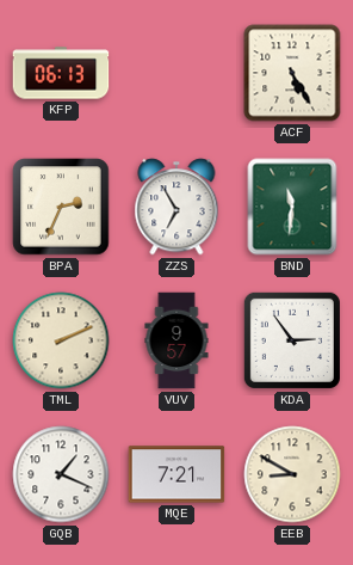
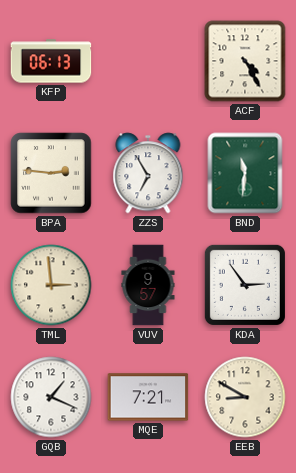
ACF: 5:25 -> 4:25 (245, 61)
BPA: 2:34 -> 2:46 (51, 173)
TML: 2:11 -> 2:59 (51, 285)
